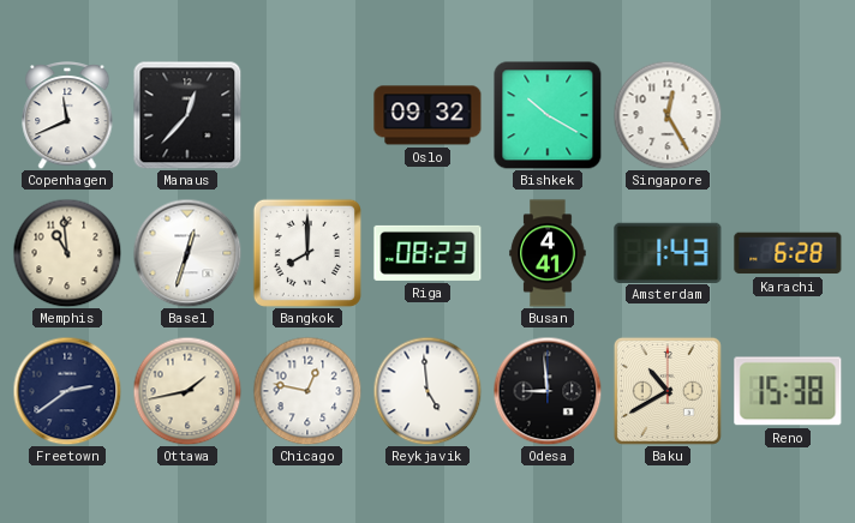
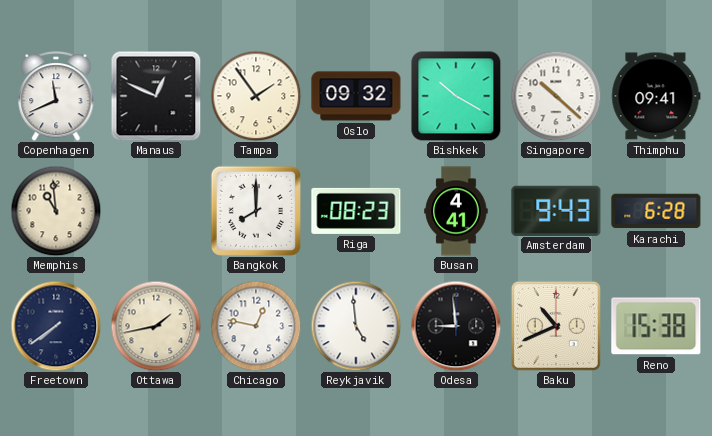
Manaus: 12:37 -> 12:49 (156, 96)
Tampa: none -> 1:54 (256, 96)
Singapore: 12:25 -> 10:22 (556, 96)
Thimphu: none -> 09:41 (656, 96)
Basel: 12:33 -> none (187, 253)
Amsterdam: 1:43 -> 9:43 (556, 210)
Freetown: 2:39 -> 7:39 (56, 326)
Baku: 10:40 -> 10:41 (556, 326)
